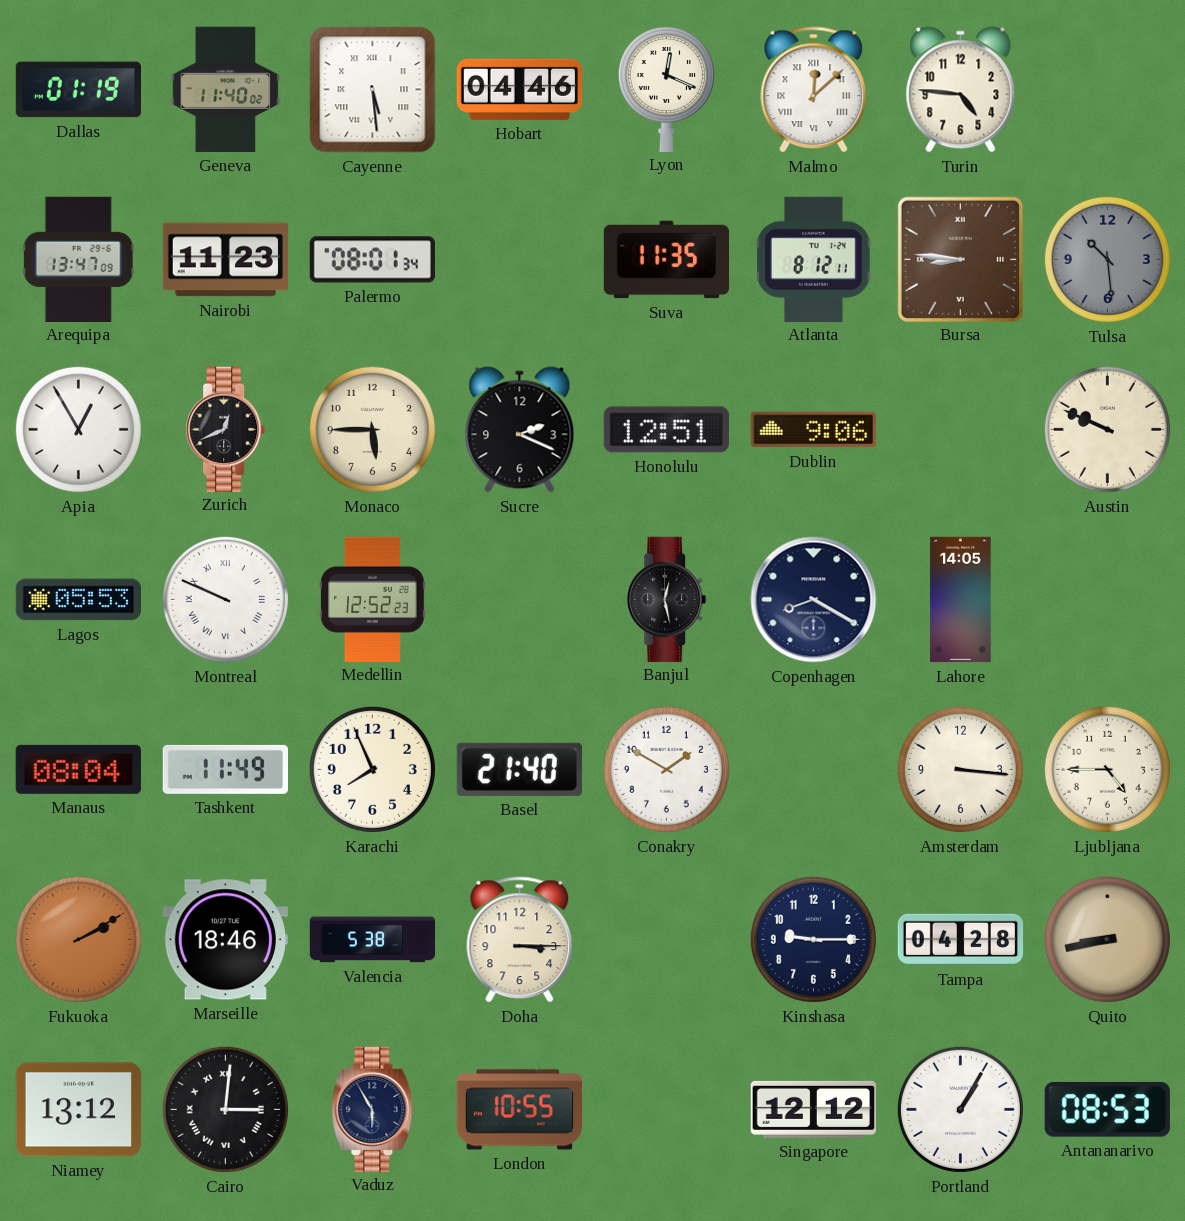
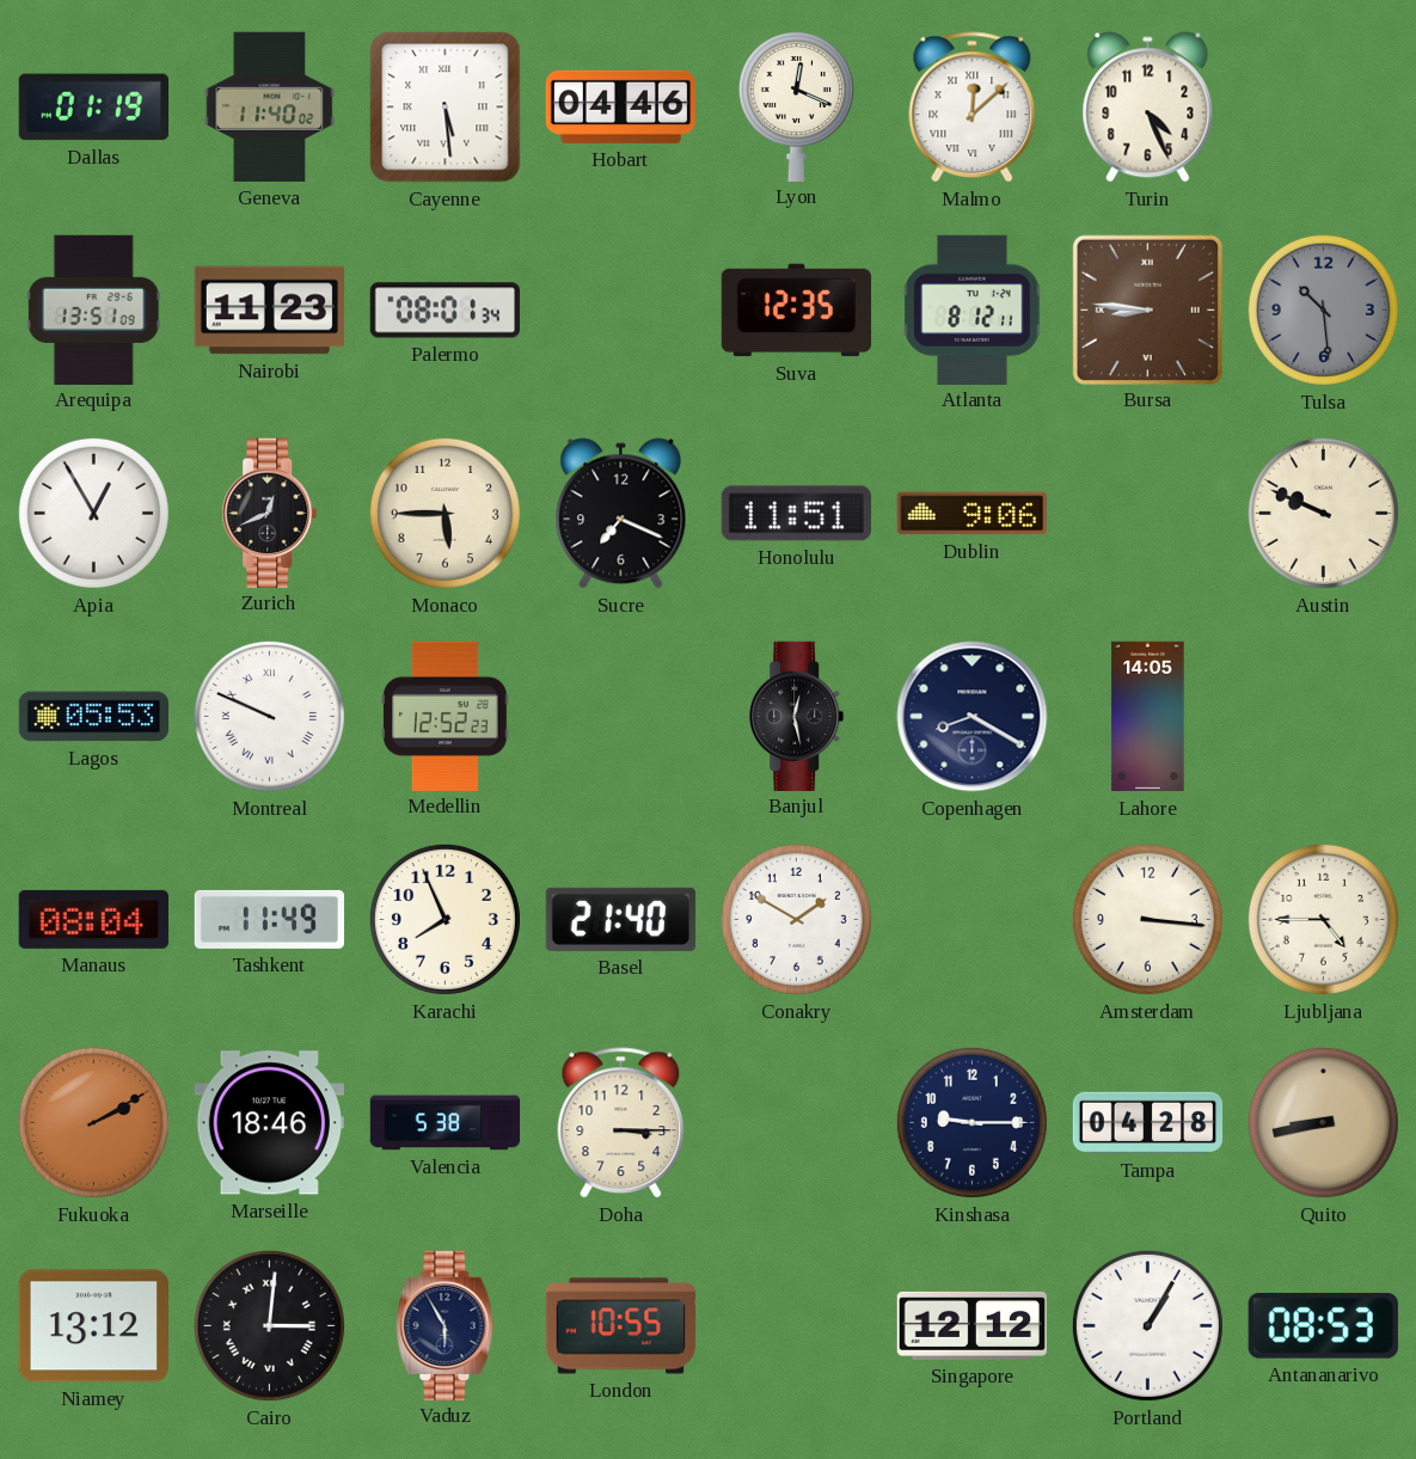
Turin: 4:46 -> 4:26 (1148, 108)
Arequipa: 13:47 -> 13:51 (93, 309)
Suva: 11:35 -> 12:35 (796, 311)
Sucre: 2:19 -> 7:19 (621, 514)
Honolulu: 12:51 -> 11:51 (796, 514)
